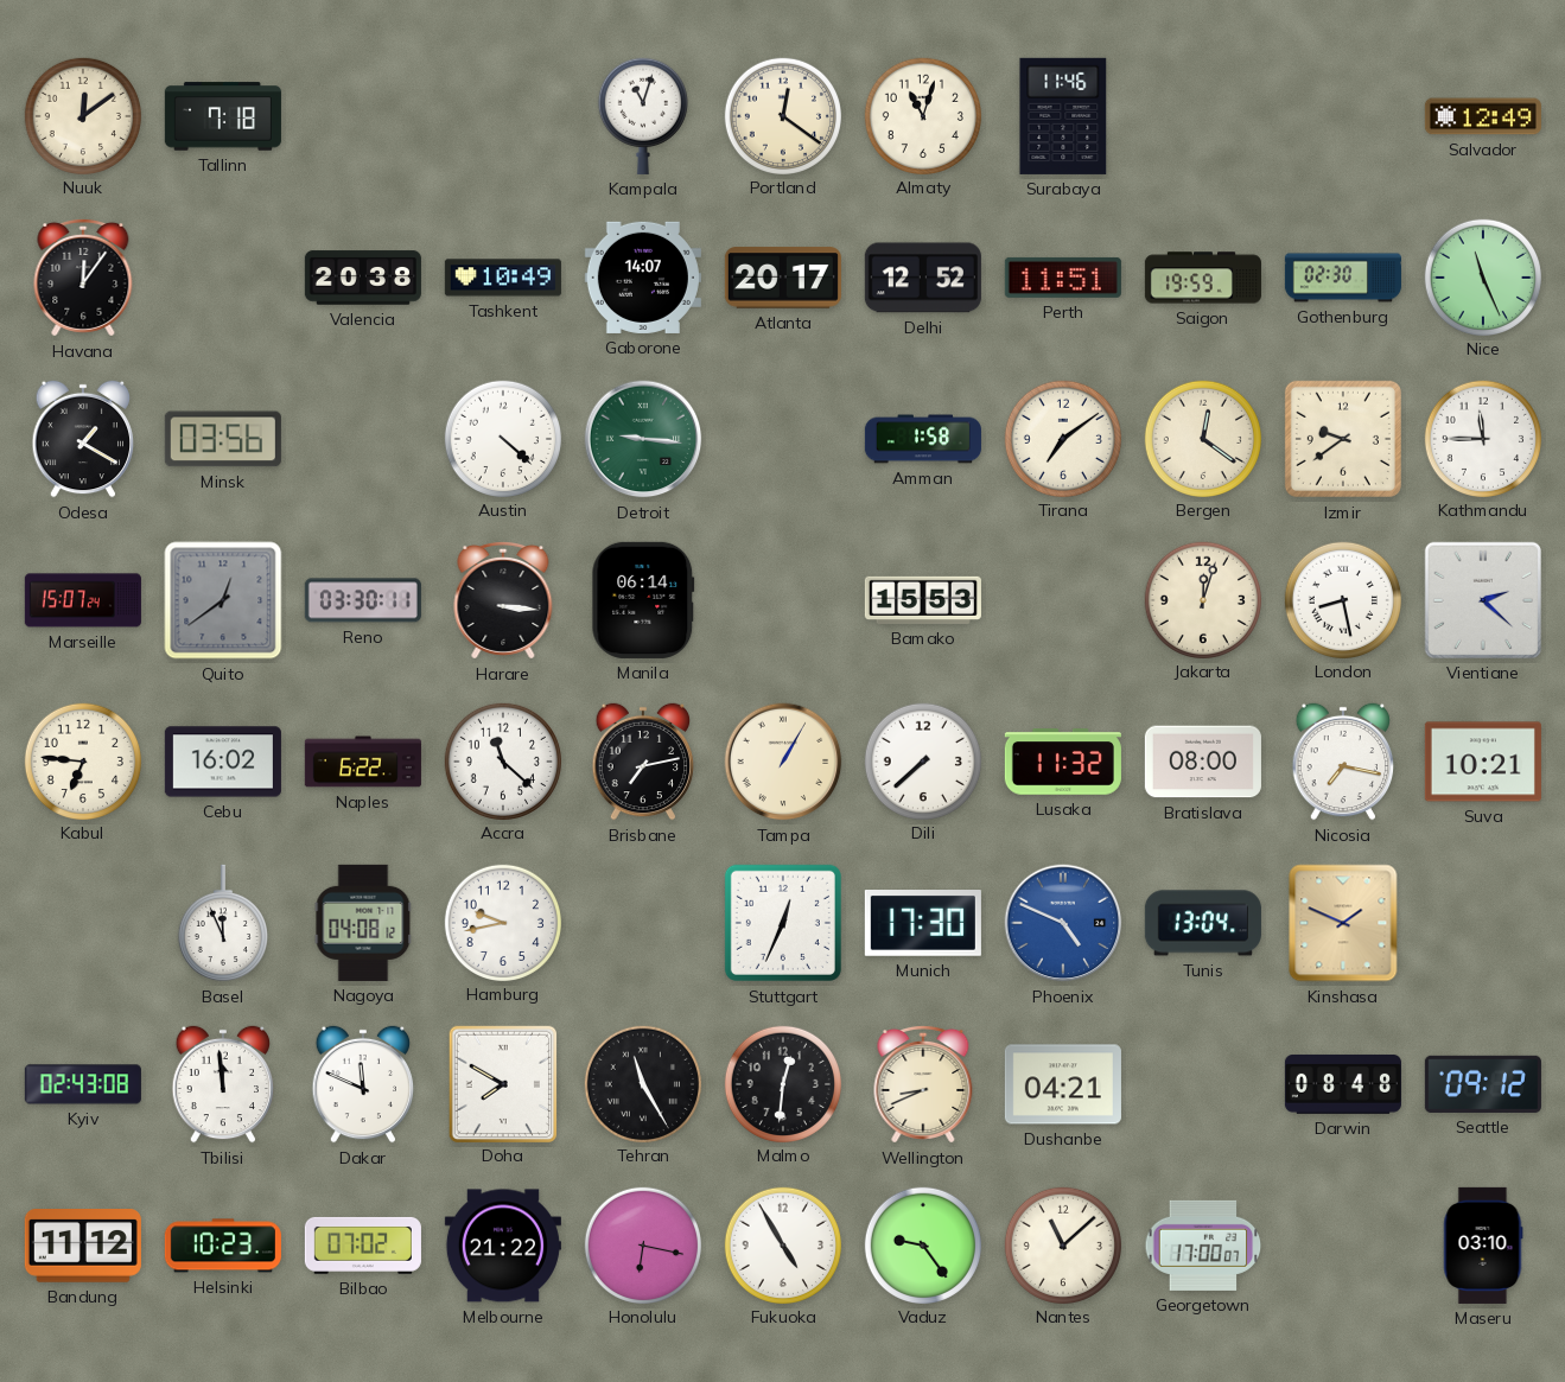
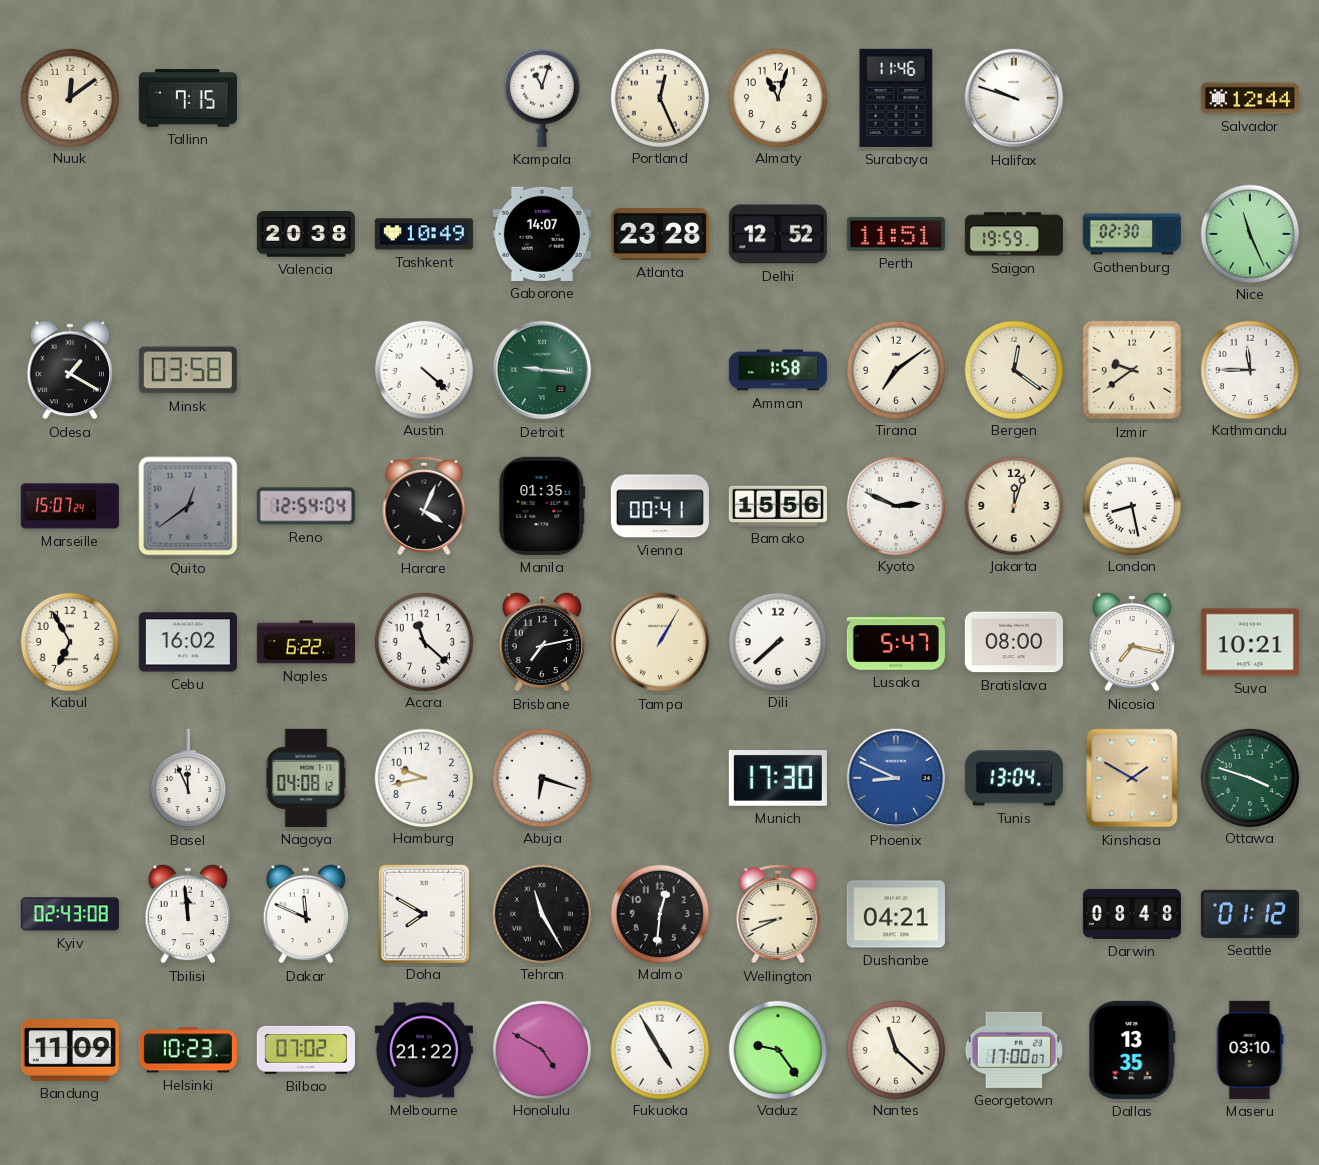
Tallinn: 7:18 -> 7:15 (188, 98)
Portland: 12:21 -> 12:26 (659, 97)
Halifax: none -> 9:48 (1014, 98)
Salvador: 12:49 -> 12:44 (1250, 98)
Havana: 12:06 -> none (83, 278)
Atlanta: 20:17 -> 23:28 (660, 234)
Minsk: 03:56 -> 03:58 (188, 370)
Reno: 03:30 -> 12:54 (306, 506)
Harare: 3:16 -> 4:04 (424, 506)
Manila: 06:14 -> 01:35 (542, 506)
Vienna: none -> 00:41 (660, 506)
Bamako: 15:53 -> 15:56 (778, 506)
Kyoto: none -> 2:49 (895, 505)
Vientiane: 2:22 -> none (1483, 600)
Kabul: 6:46 -> 6:55 (69, 641)
Lusaka: 11:32 -> 5:47 (896, 642)
Abuja: none -> 6:18 (541, 777)
Stuttgart: 12:34 -> none (783, 923)
Phoenix: 4:49 -> 8:49 (896, 778)
Kinshasa: 1:49 -> 1:50 (1132, 778)
Ottawa: none -> 3:48 (1249, 777)
Seattle: 09:12 -> 01:12 (1250, 914)
Bandung: 11:12 -> 11:09 (70, 1051)
Honolulu: 6:17 -> 4:50 (541, 1049)
Nantes: 11:08 -> 11:22 (895, 1049)
Dallas: none -> 13:35 (1132, 1050)
